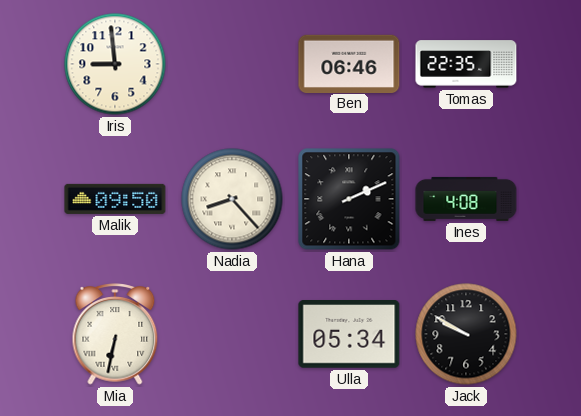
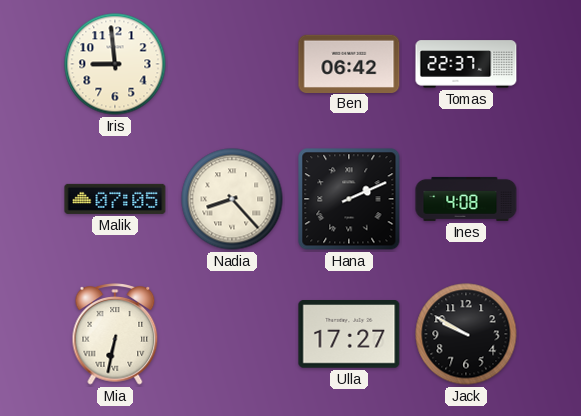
Ben: 06:46 -> 06:42 (349, 63)
Tomas: 22:35 -> 22:37 (466, 64)
Malik: 09:50 -> 07:05 (115, 199)
Ulla: 05:34 -> 17:27 (349, 335)
